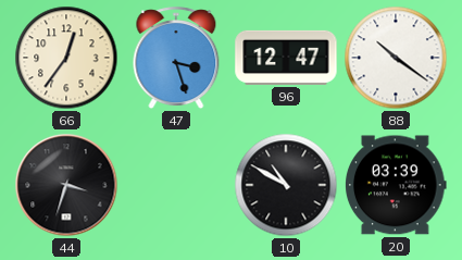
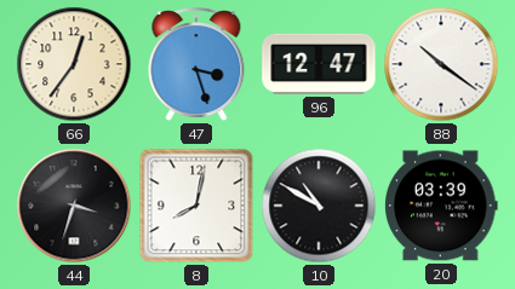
8: none -> 8:02 (196, 206)
